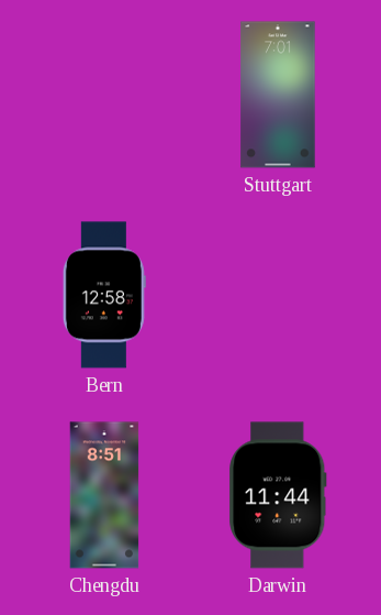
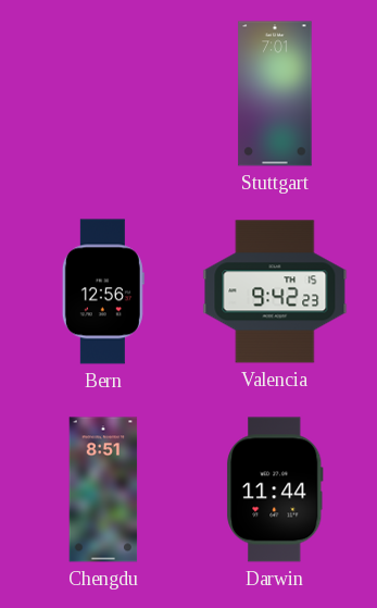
Bern: 12:58 -> 12:56 (103, 291)
Valencia: none -> 9:42 (275, 291)
